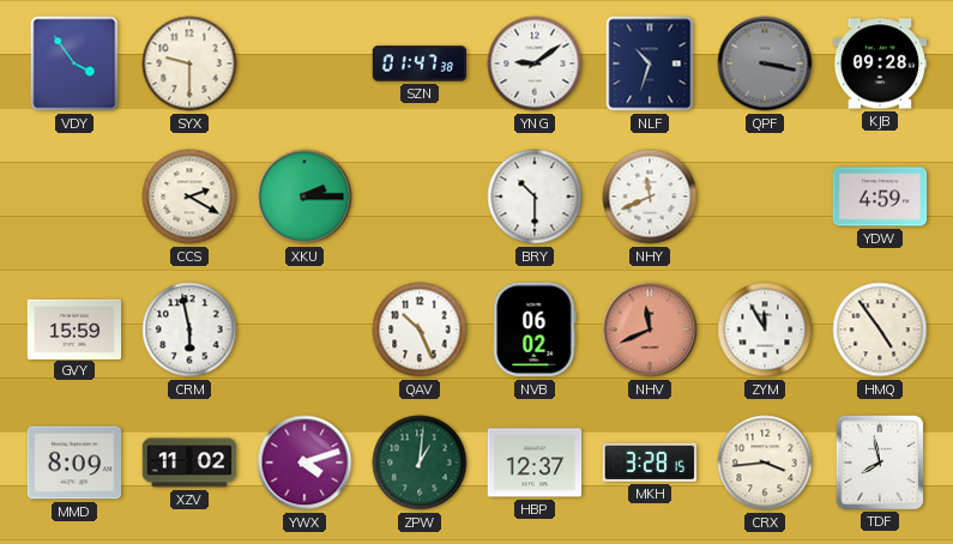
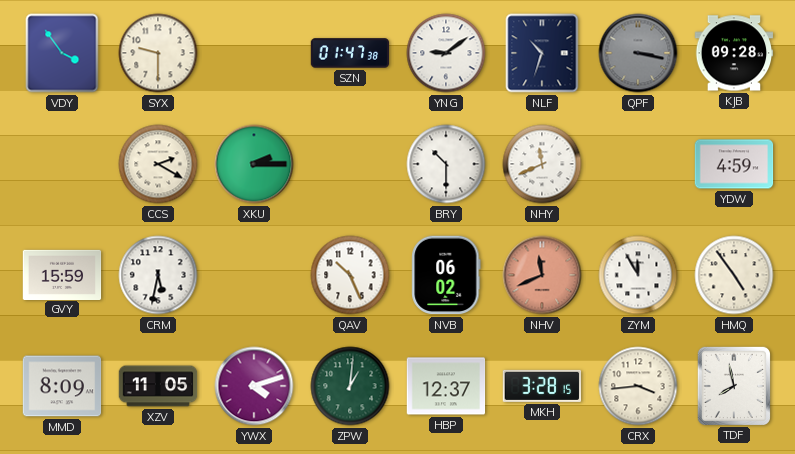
CRM: 5:58 -> 5:32 (158, 275)
XZV: 11:02 -> 11:05 (158, 386)
